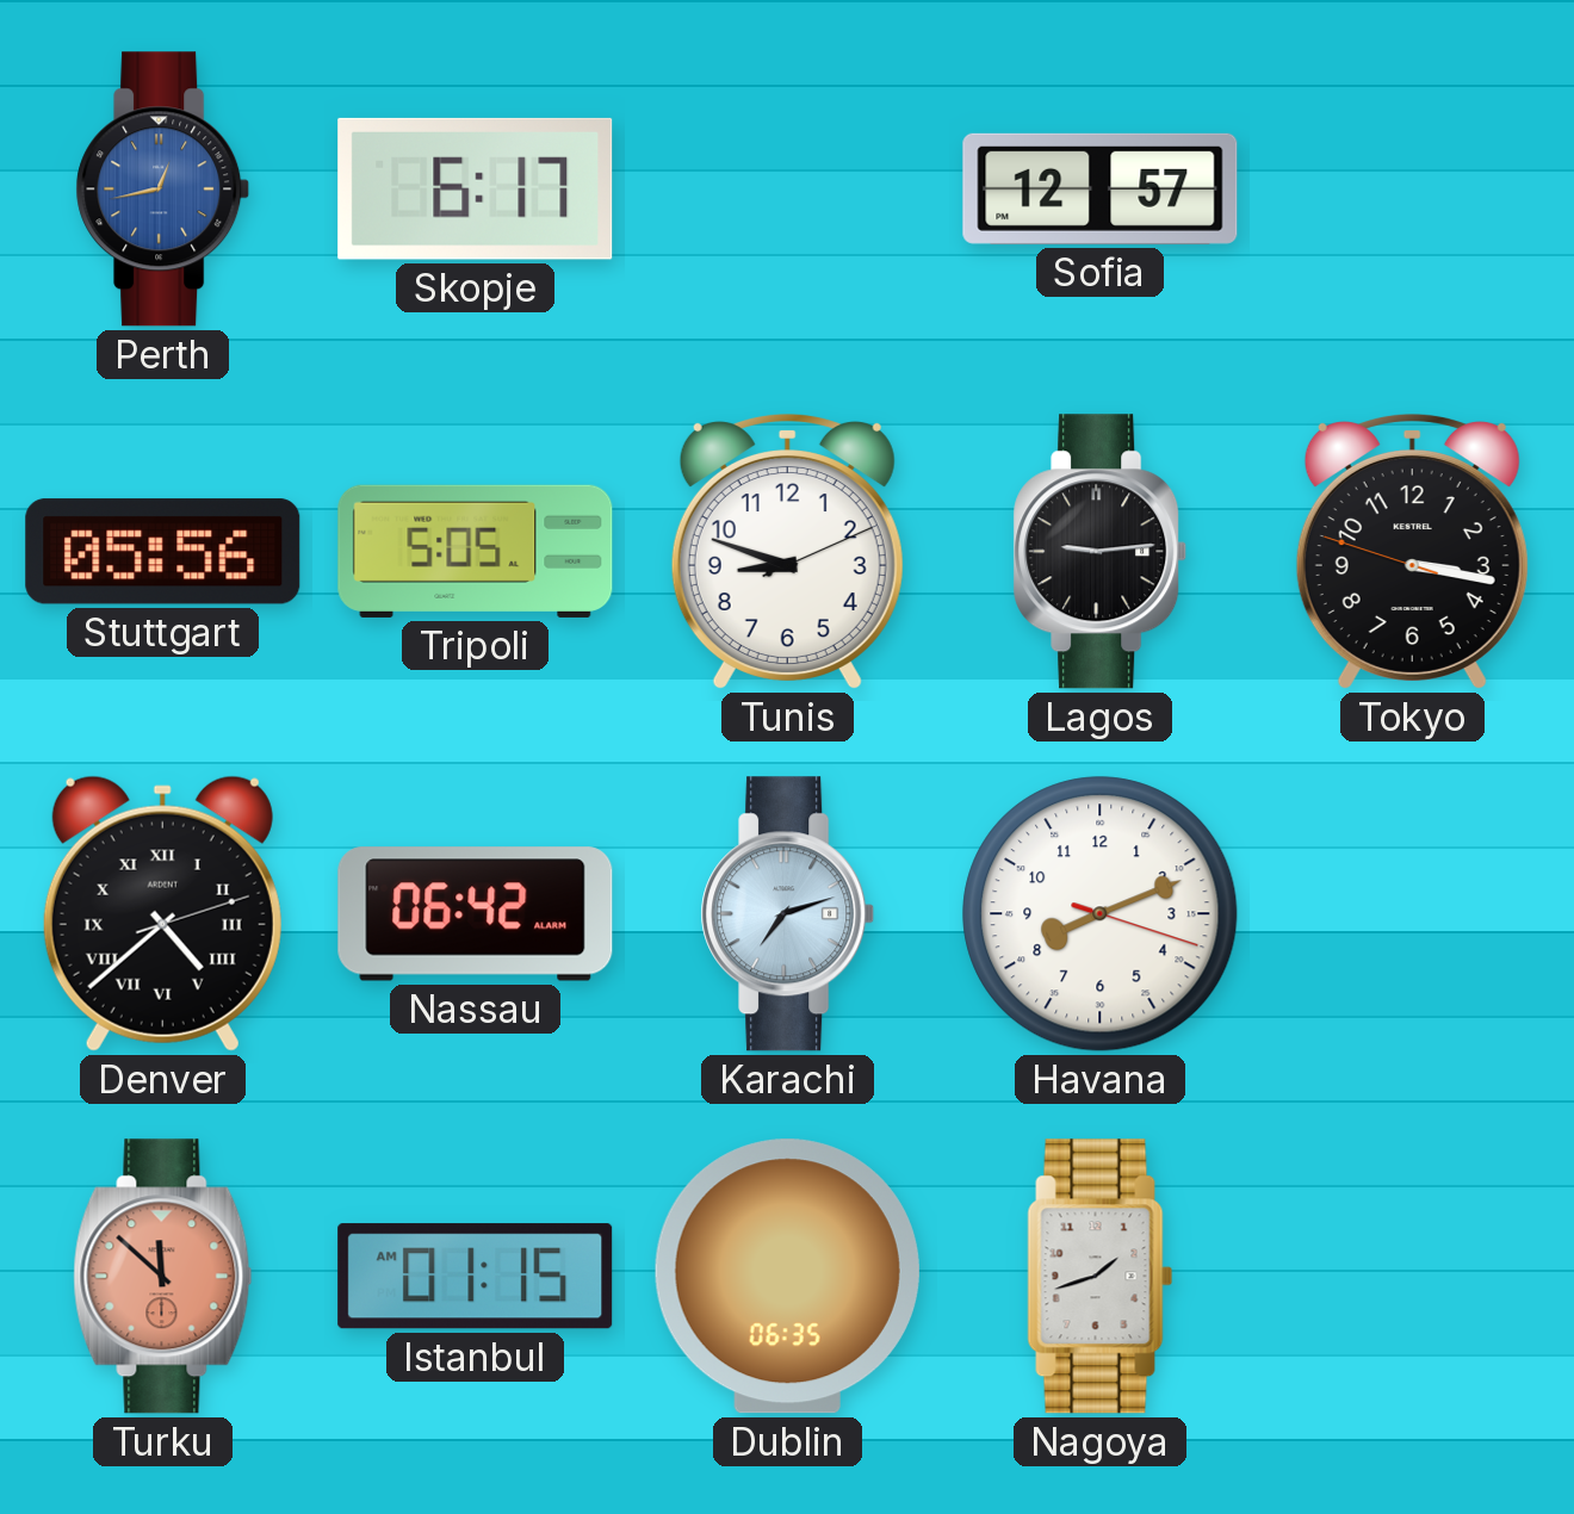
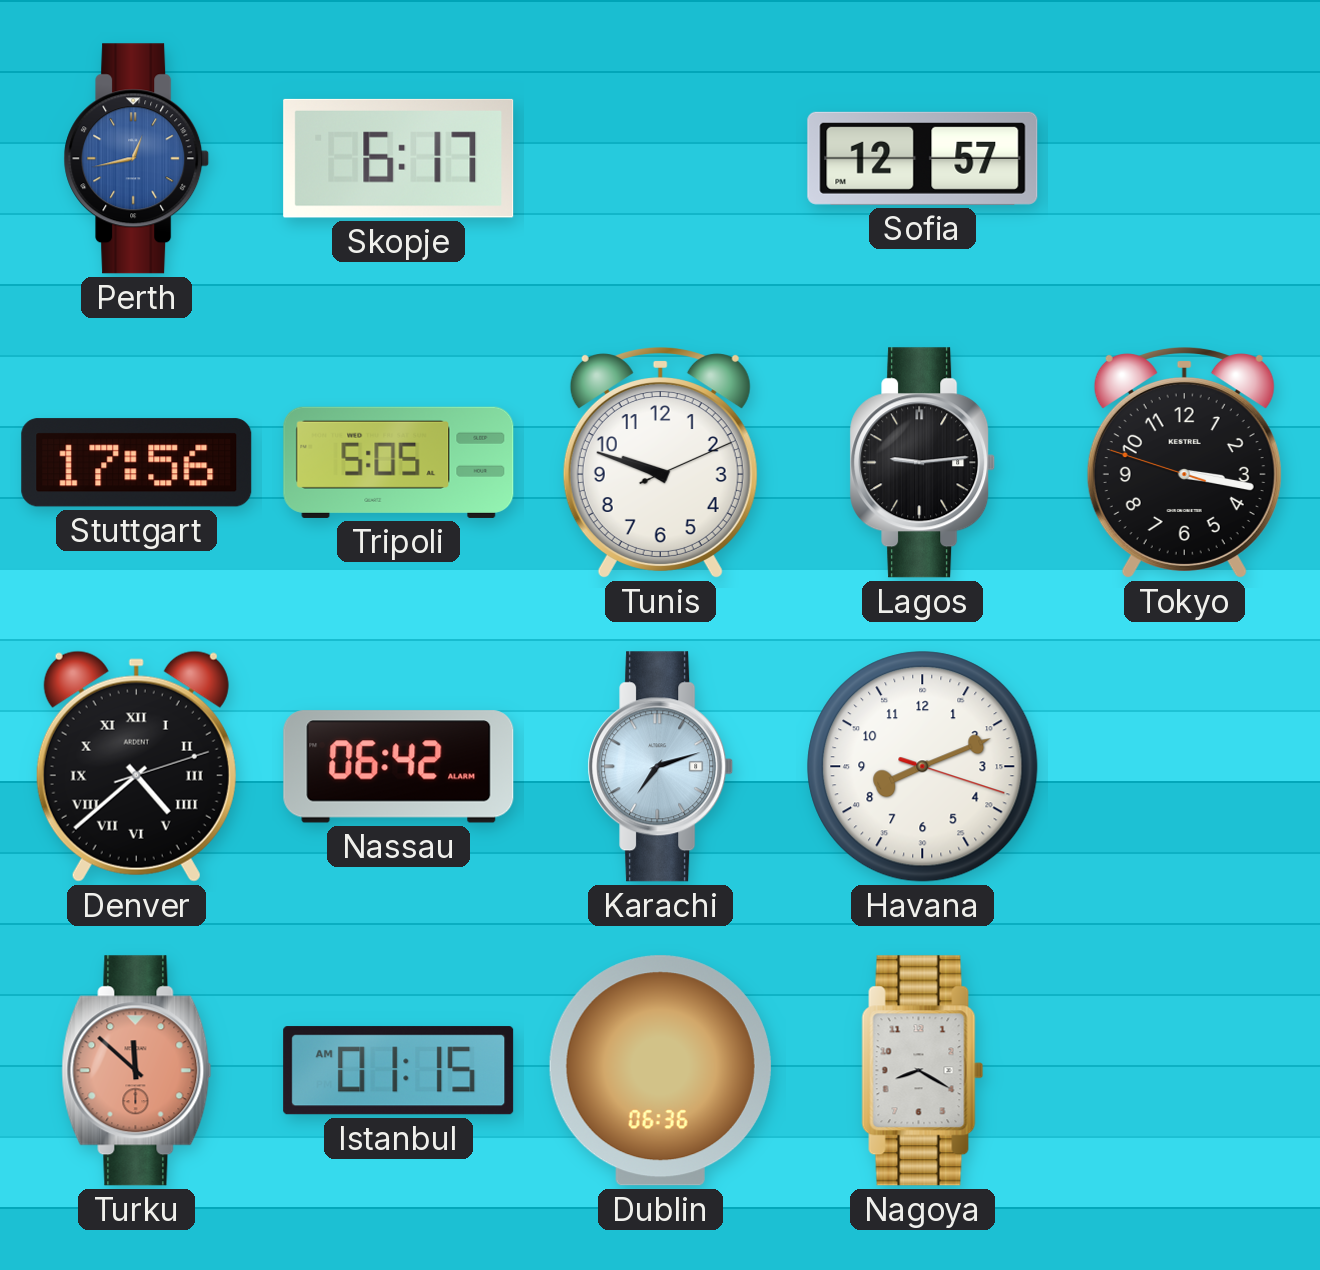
Stuttgart: 05:56 -> 17:56 (137, 463)
Tunis: 8:48 -> 9:48 (660, 463)
Dublin: 06:35 -> 06:36 (660, 1071)
Nagoya: 1:42 -> 8:20 (923, 1071)
